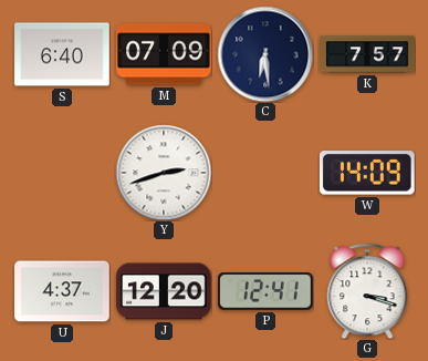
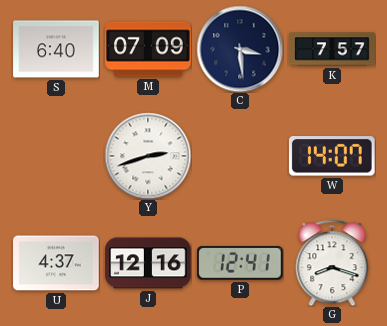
C: 6:29 -> 3:29 (240, 49)
W: 14:09 -> 14:07 (332, 156)
J: 12:20 -> 12:16 (148, 263)
G: 3:18 -> 8:18 (332, 263)
